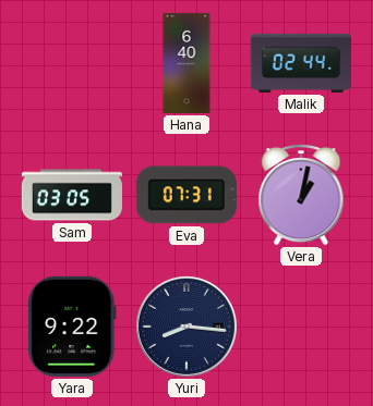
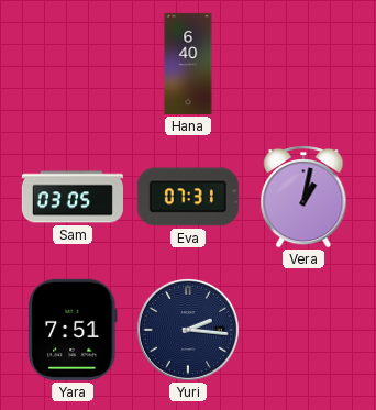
Malik: 02:44 -> none (301, 63)
Yara: 9:22 -> 7:51 (73, 330)
Yuri: 8:16 -> 2:16 (188, 330)
